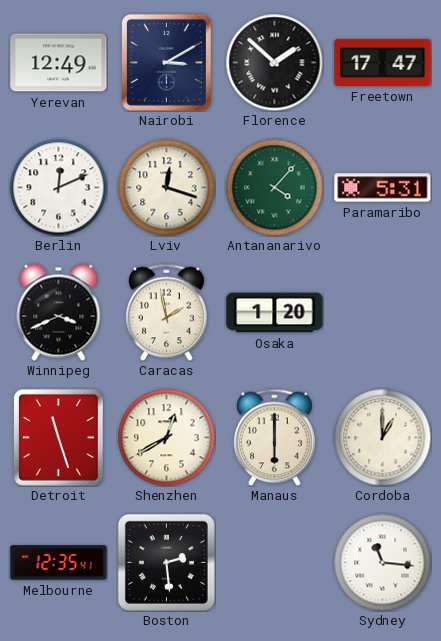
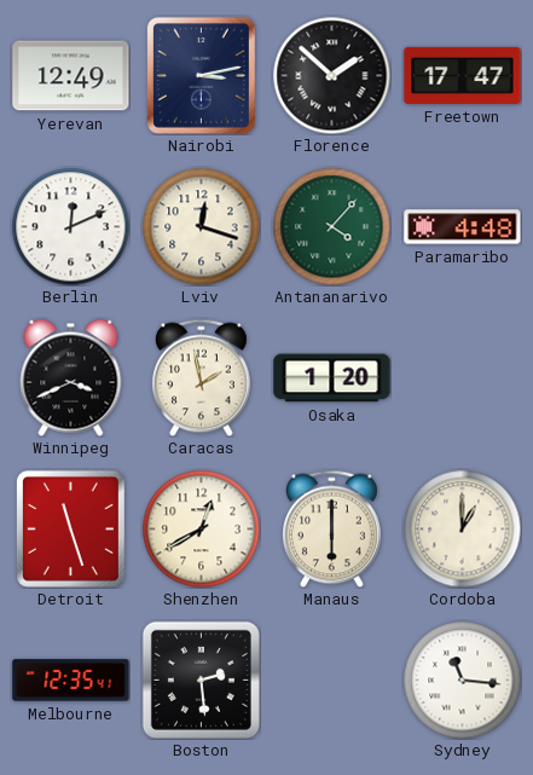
Nairobi: 3:10 -> 3:13 (201, 75)
Paramaribo: 5:31 -> 4:48 (463, 227)
